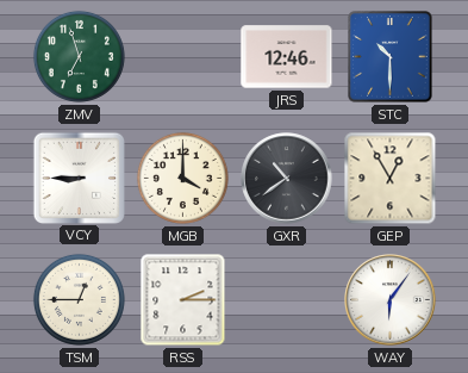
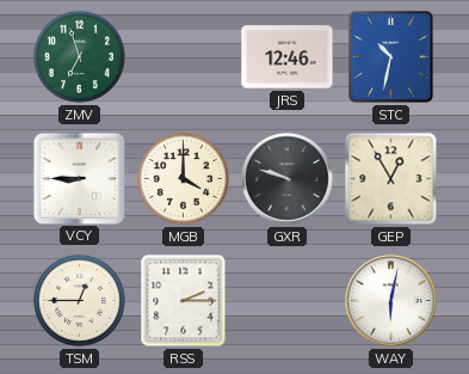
STC: 10:30 -> 10:32 (391, 57)
GXR: 10:39 -> 9:48 (288, 179)
WAY: 6:06 -> 6:02 (391, 301)
